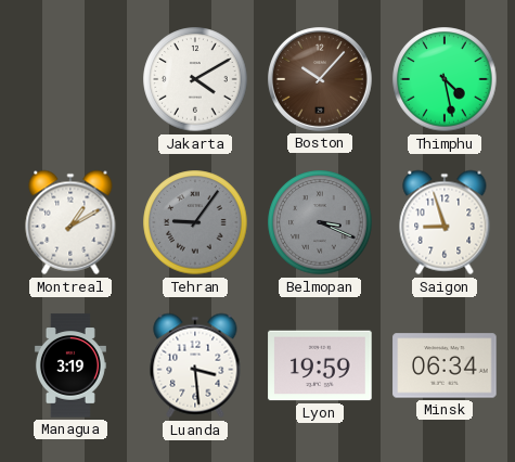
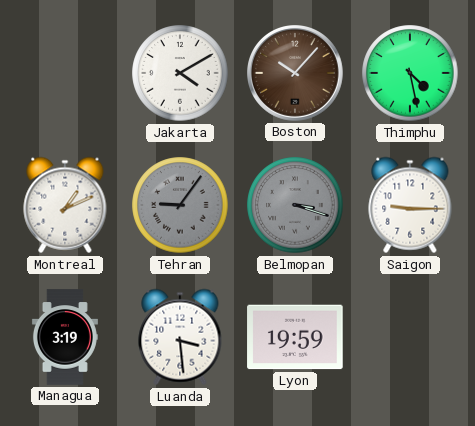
Montreal: 1:10 -> 1:11 (65, 205)
Belmopan: 3:19 -> 3:18 (295, 205)
Saigon: 8:57 -> 9:15 (410, 205)
Minsk: 06:34 -> none (445, 365)
